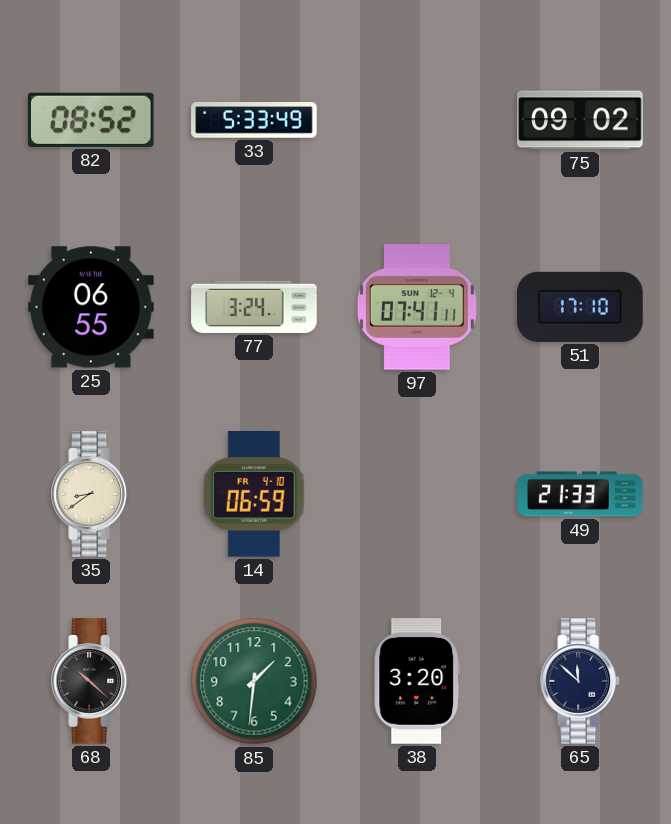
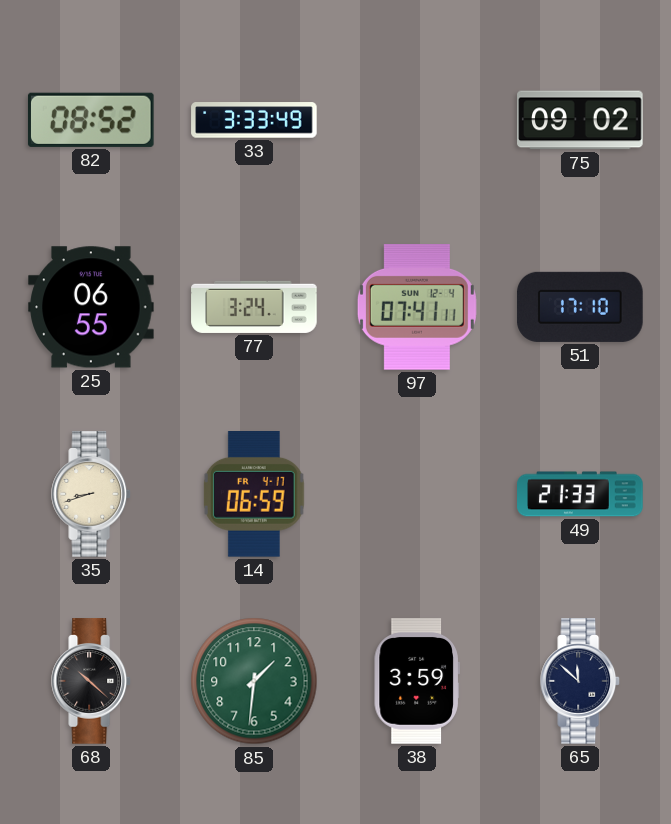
33: 5:33 -> 3:33 (254, 120)
35: 8:39 -> 8:42 (92, 494)
14 date: FR 4-10 -> FR 4-17 (254, 495)
38: 3:20 -> 3:59 (417, 681)
